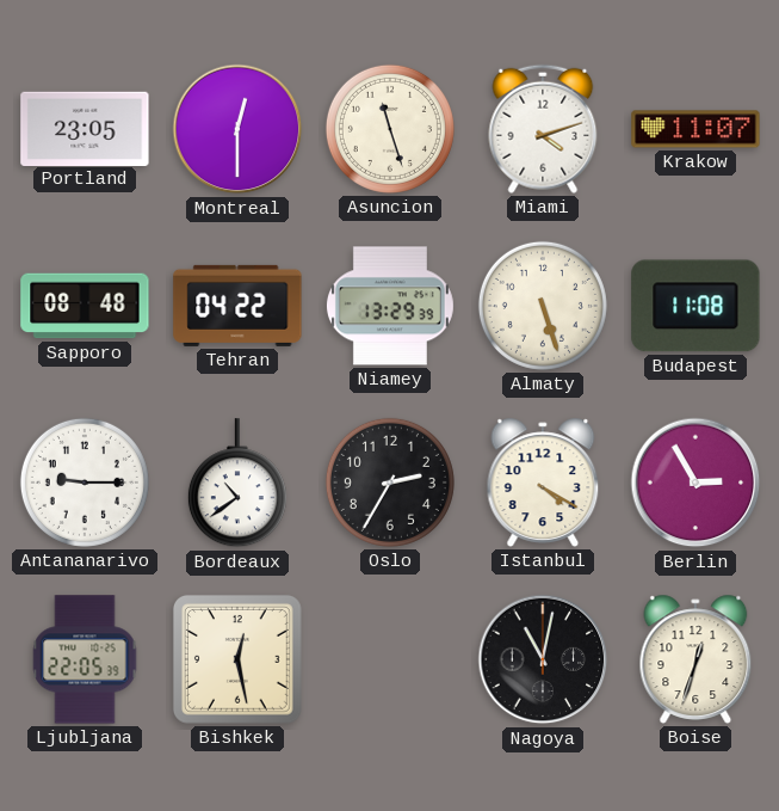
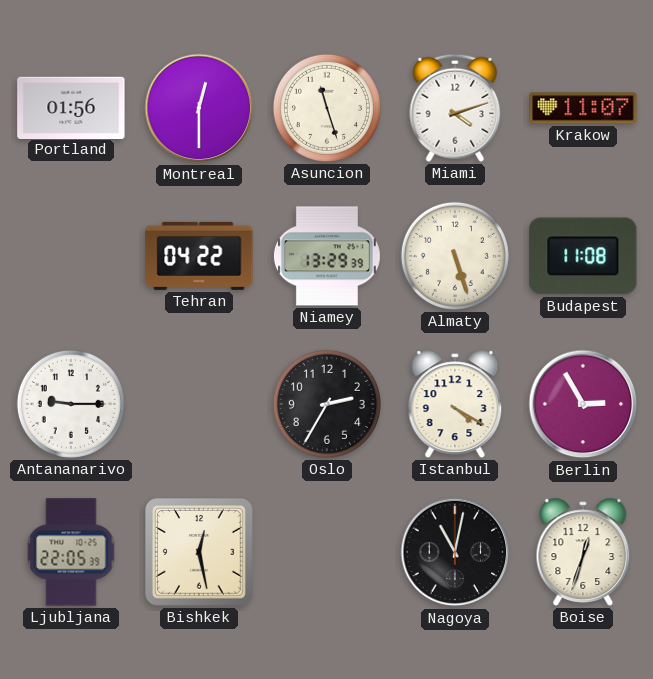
Portland: 23:05 -> 01:56 (71, 107)
Sapporo: 08:48 -> none (85, 306)
Bordeaux: 10:39 -> none (237, 484)
